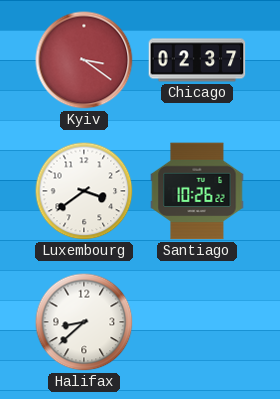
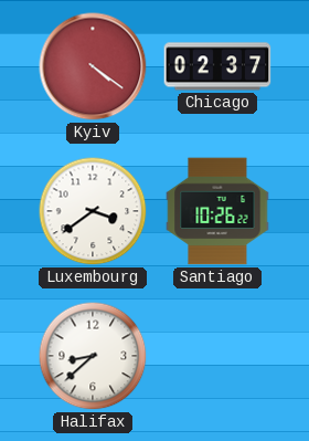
Kyiv: 3:21 -> 4:21 (93, 66)
